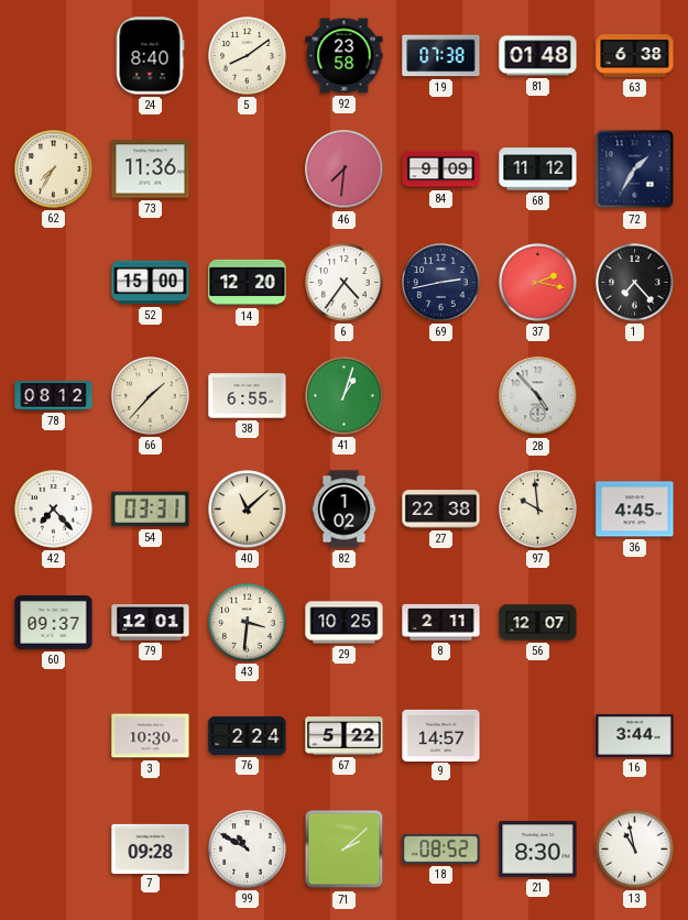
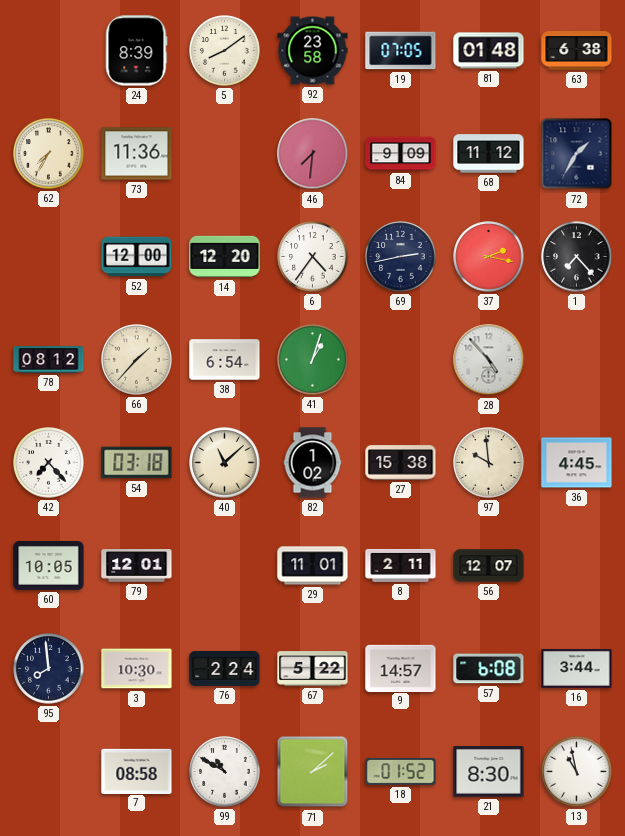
24: 8:40 -> 8:39 (136, 51)
19: 07:38 -> 07:05 (401, 51)
52: 15:00 -> 12:00 (137, 257)
38: 6:55 -> 6:54 (225, 360)
54: 03:31 -> 03:18 (137, 463)
27: 22:38 -> 15:38 (401, 463)
60: 09:37 -> 10:05 (49, 566)
43: 3:31 -> none (248, 623)
29: 10:25 -> 11:01 (313, 566)
95: none -> 7:59 (49, 669)
57: none -> 6:08 (489, 669)
7: 09:28 -> 08:58 (137, 771)
18: 08:52 -> 01:52 (401, 771)
